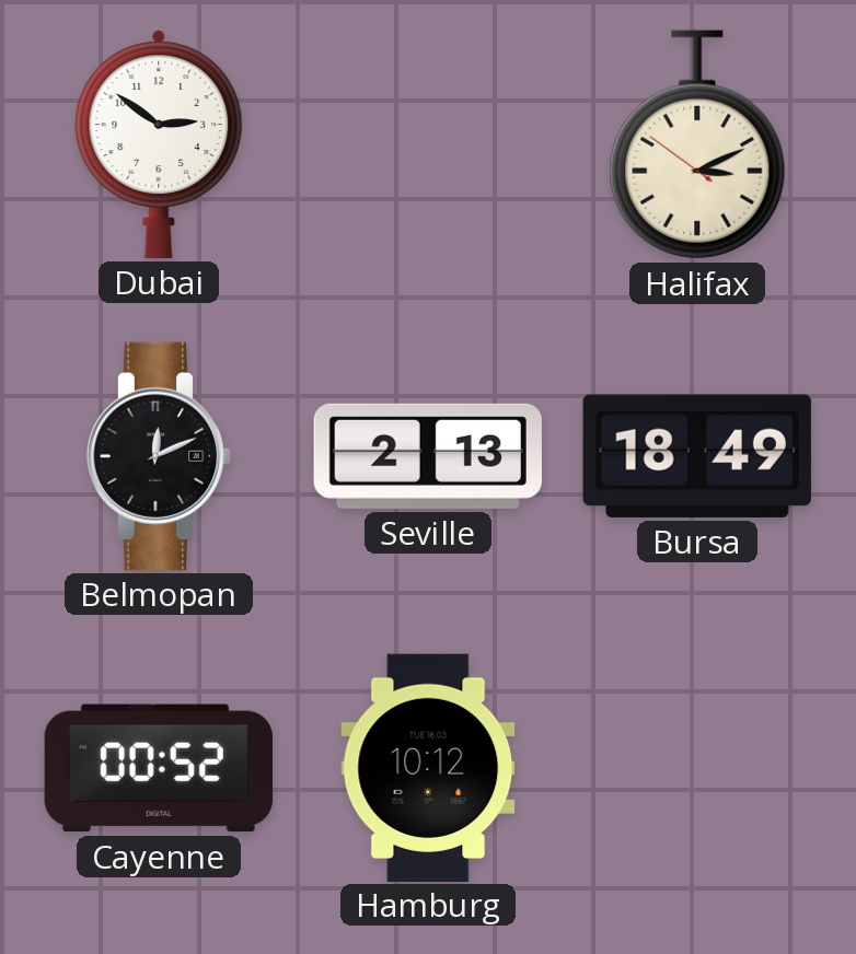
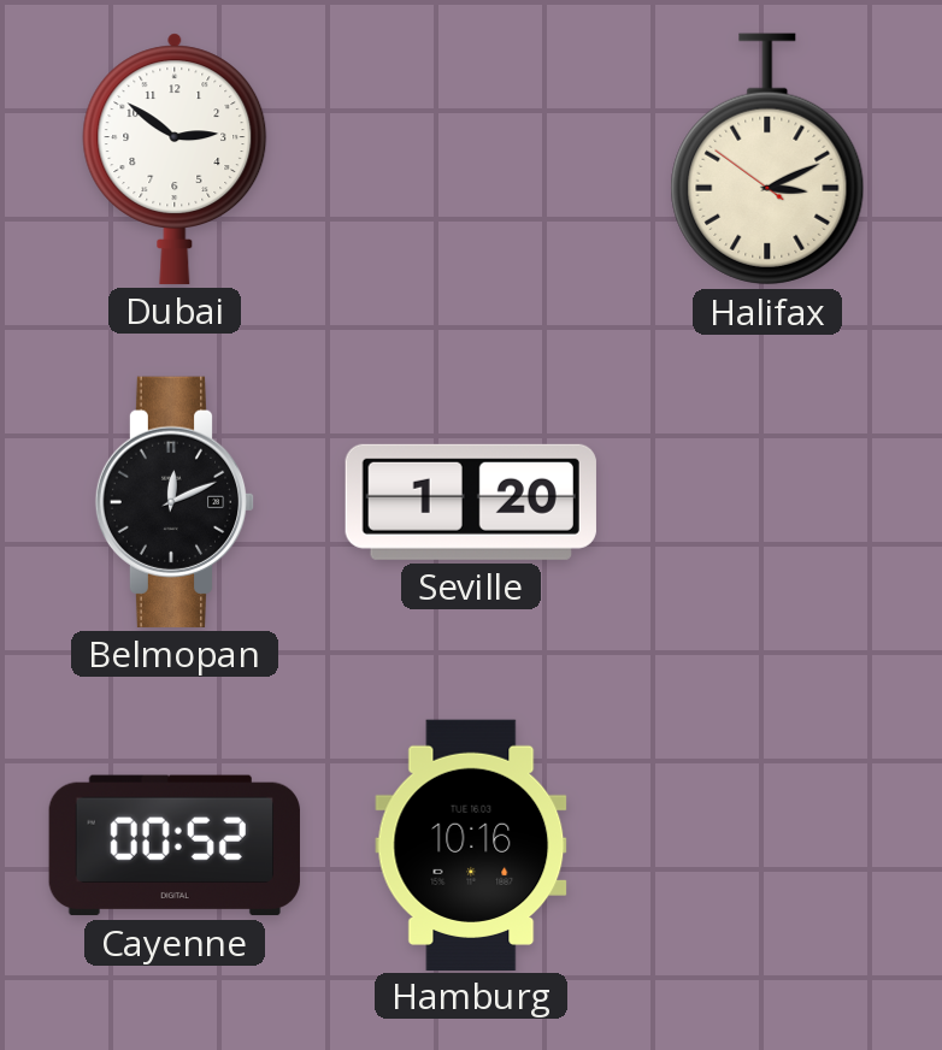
Seville: 2:13 -> 1:20 (471, 502)
Bursa: 18:49 -> none (697, 456)
Hamburg: 10:12 -> 10:16 (471, 844)
